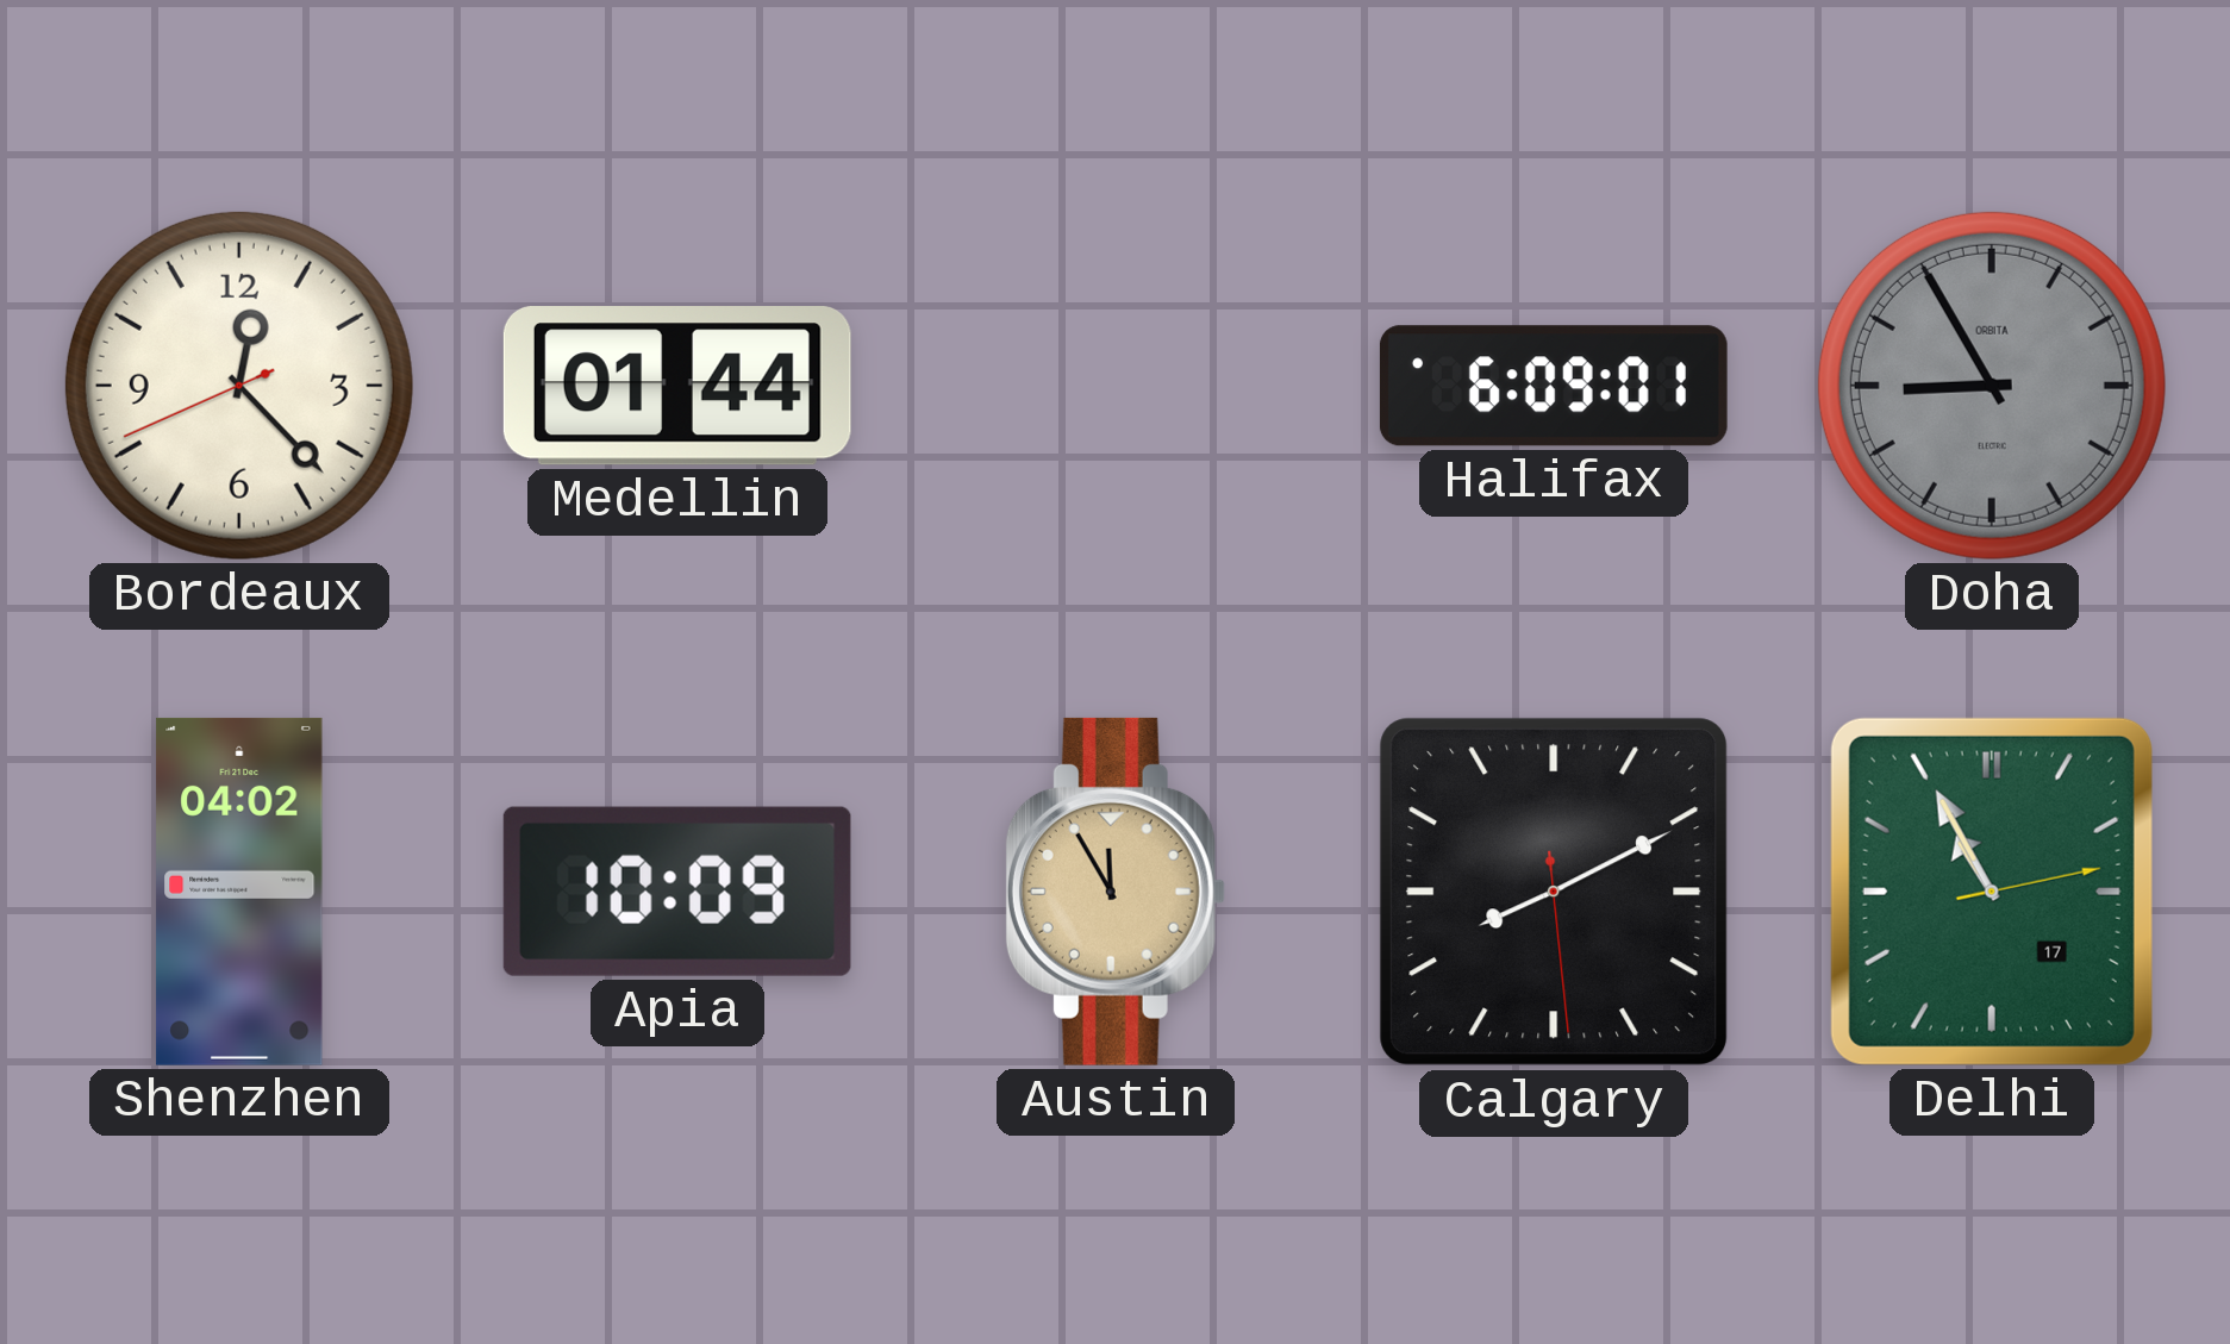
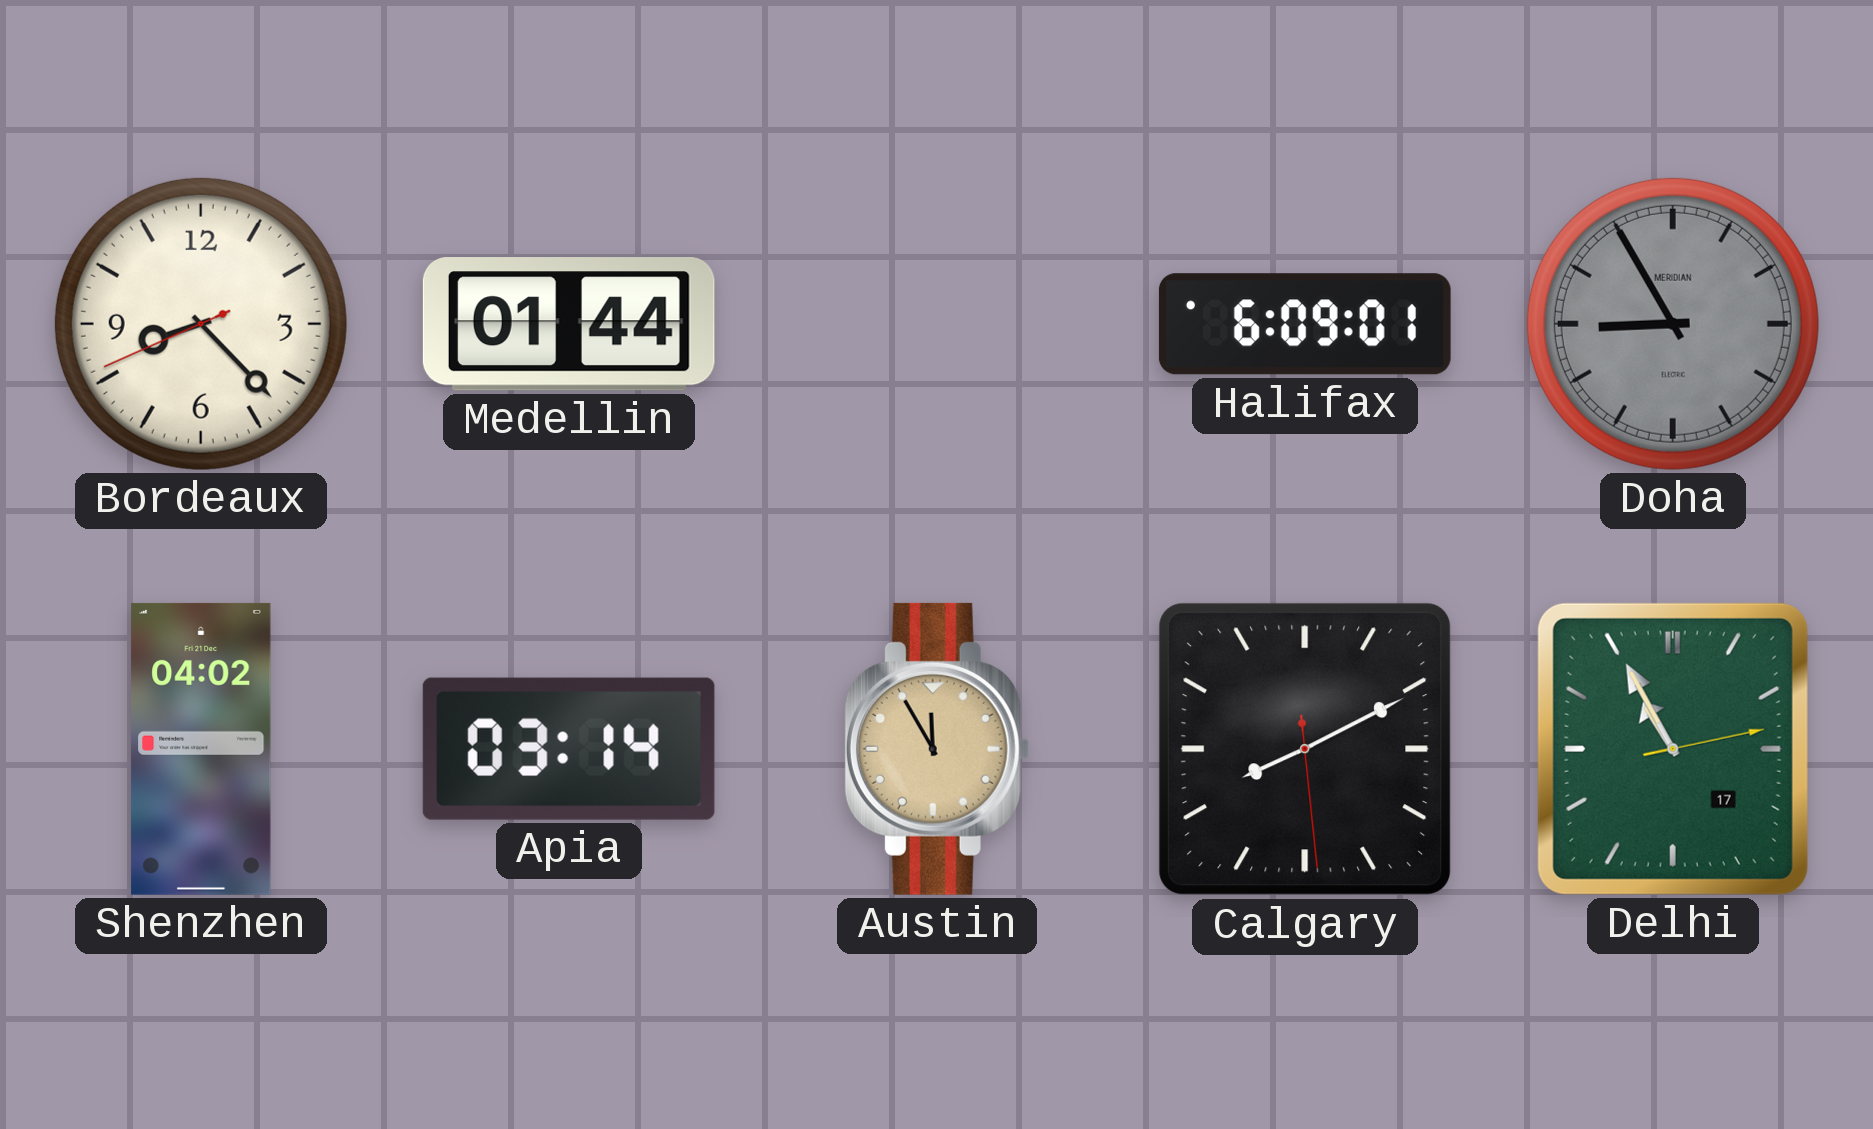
Bordeaux: 12:22 -> 8:22 (201, 324)
Doha brand: ORBITA -> MERIDIAN (1673, 324)
Apia: 10:09 -> 03:14 (569, 749)
